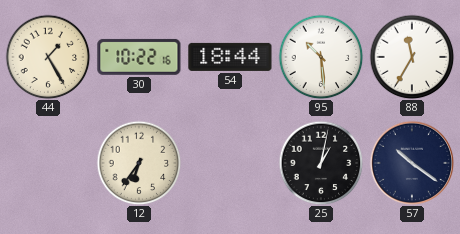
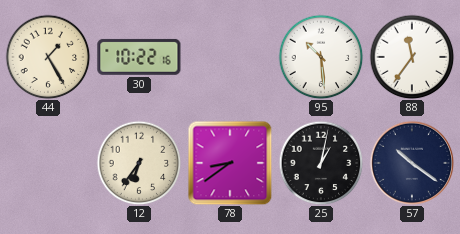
54: 18:44 -> none (230, 57)
88: 11:35 -> 11:36 (412, 57)
78: none -> 8:39 (230, 163)
